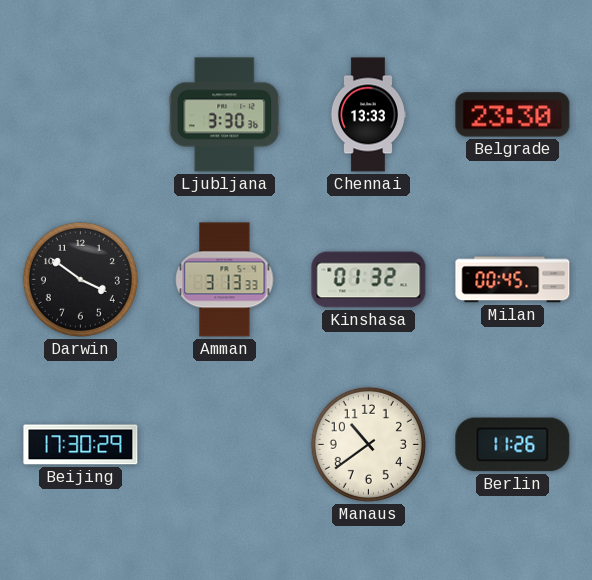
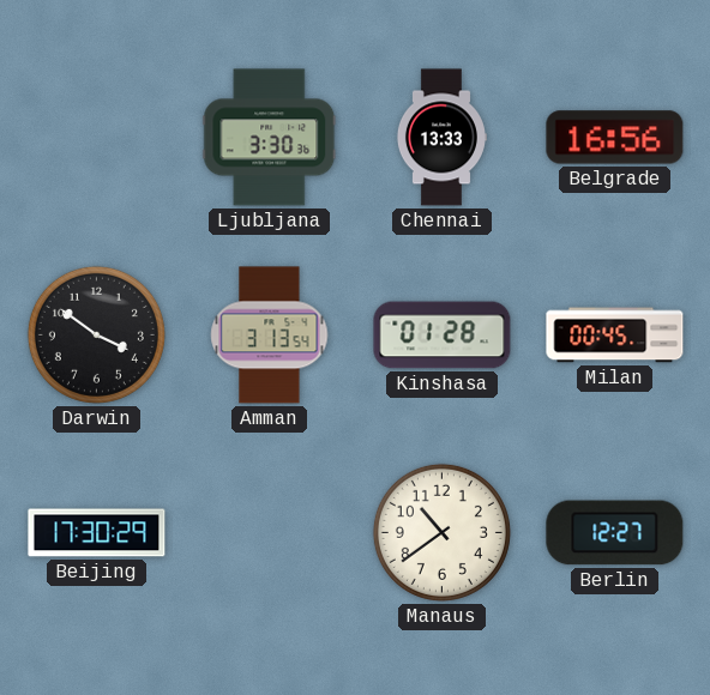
Belgrade: 23:30 -> 16:56 (615, 138)
Amman: 3:13:33 -> 3:13:54 (270, 336)
Kinshasa: 01:32 -> 01:28 (443, 336)
Berlin: 11:26 -> 12:27 (615, 533)
